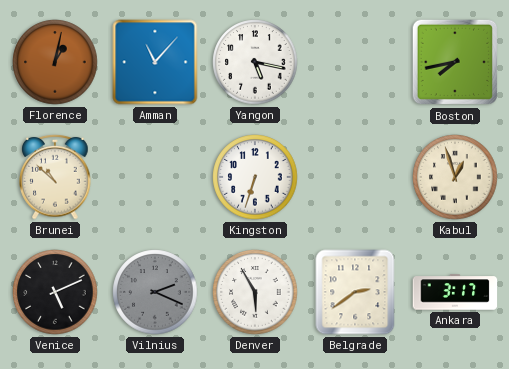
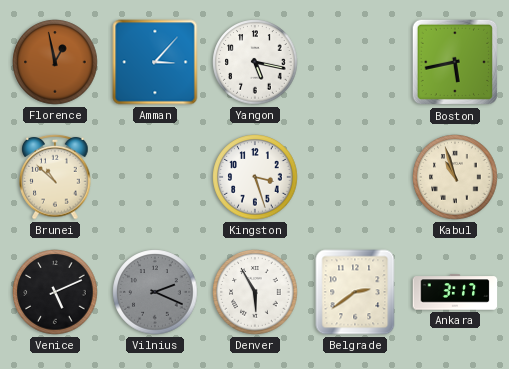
Florence: 1:02 -> 12:58 (55, 62)
Amman: 11:07 -> 3:07 (155, 62)
Boston: 7:43 -> 5:43 (455, 62)
Kingston: 6:33 -> 3:27 (255, 177)
Kabul: 12:57 -> 10:57 (455, 177)
